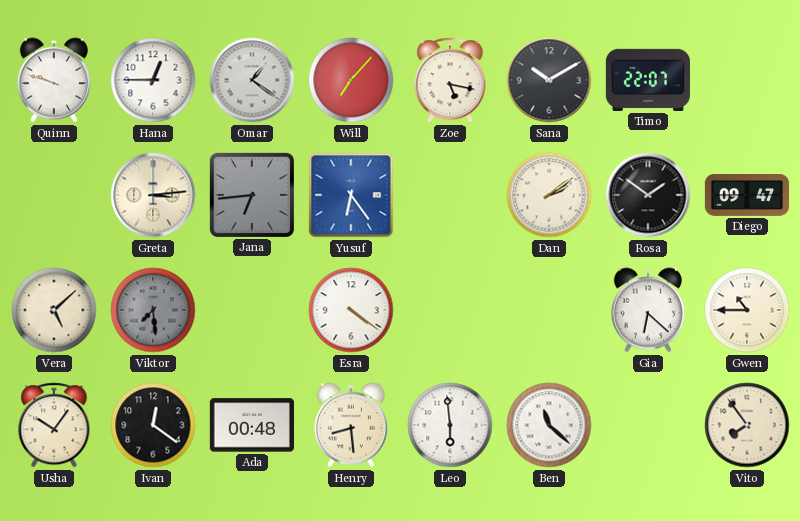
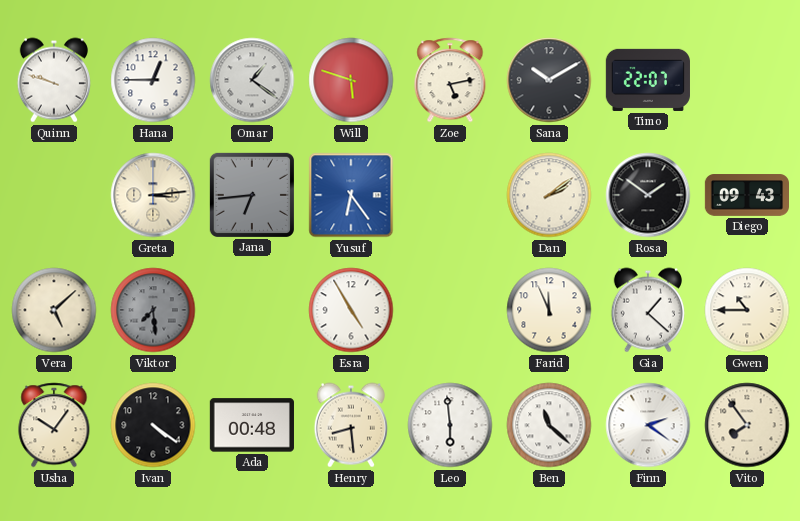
Will: 7:07 -> 5:48 (351, 80)
Zoe: 5:17 -> 5:13 (450, 80)
Diego: 09:47 -> 09:43 (746, 195)
Esra: 4:21 -> 4:55 (351, 310)
Farid: none -> 11:56 (549, 310)
Gia: 6:22 -> 1:22 (648, 310)
Ivan: 12:21 -> 4:21 (153, 425)
Finn: none -> 2:21 (648, 425)
